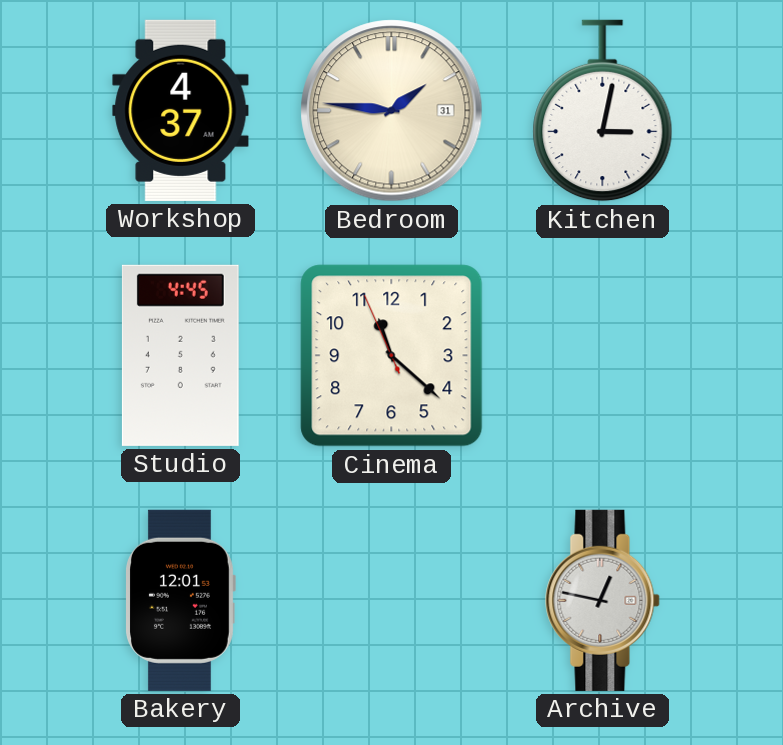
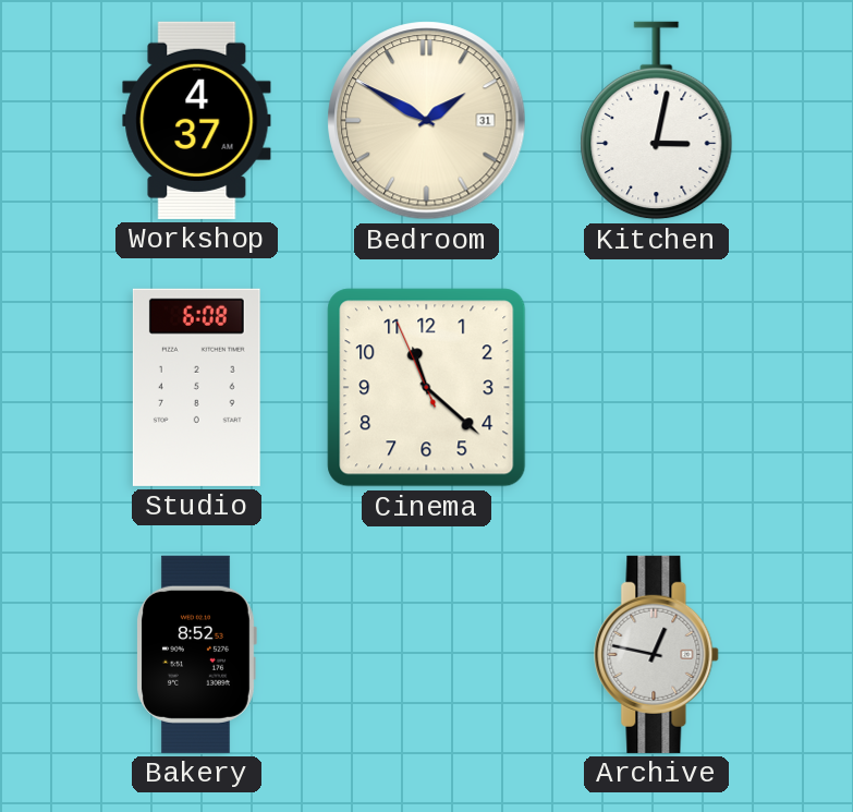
Bedroom: 1:46 -> 1:50 (427, 121)
Studio: 4:45 -> 6:08 (196, 387)
Bakery: 12:01 -> 8:52 (197, 654)
